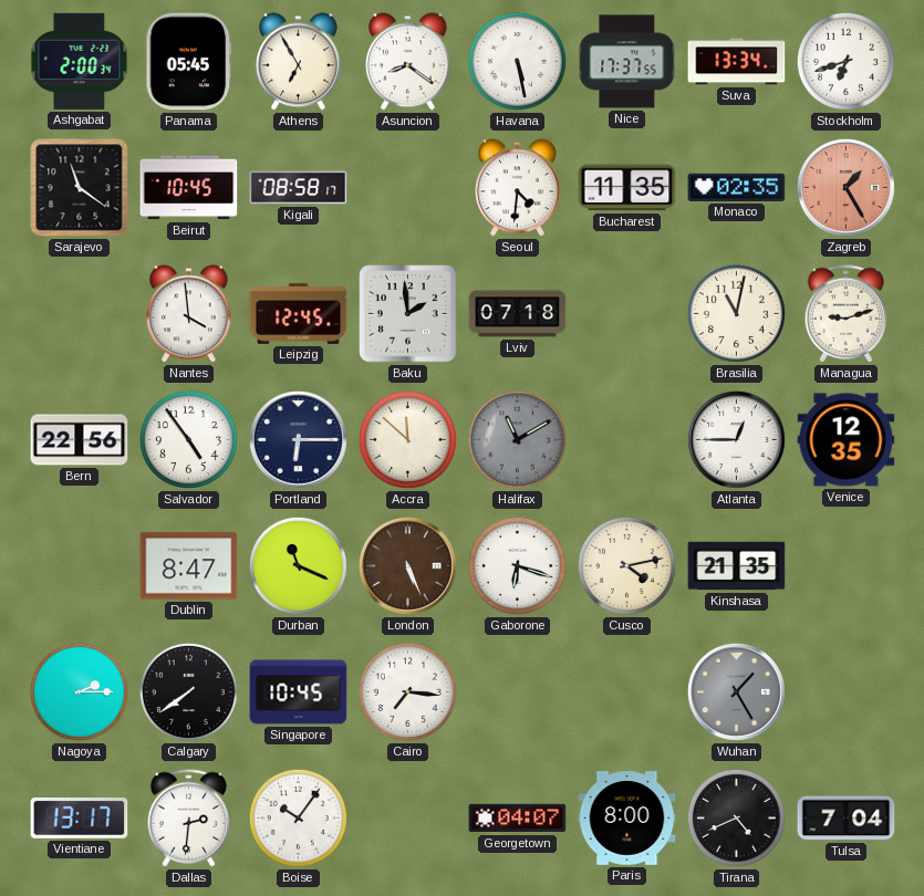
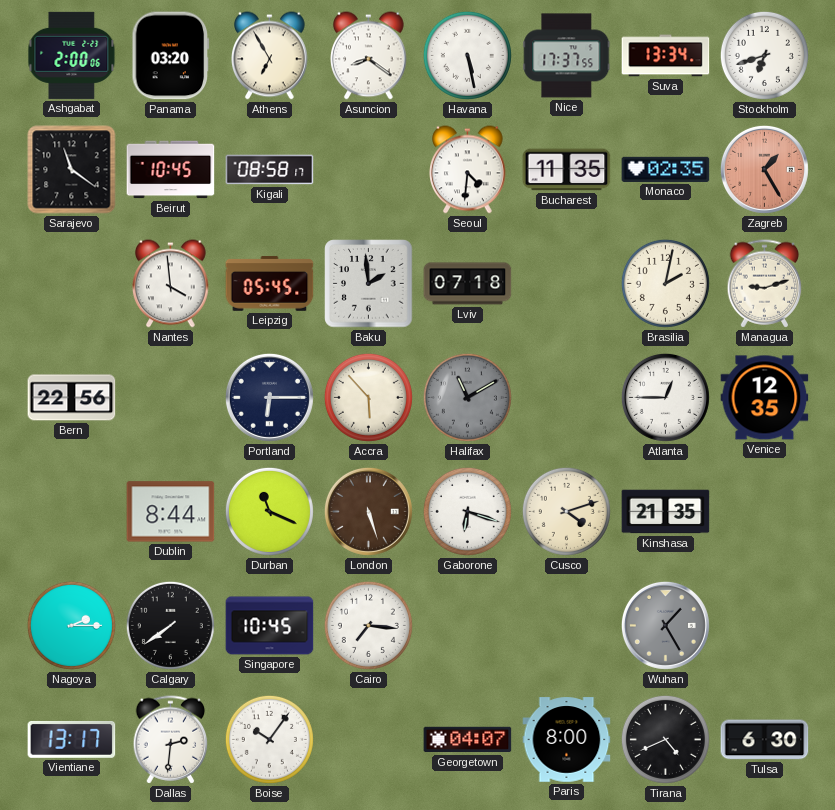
Ashgabat: 2:00:34 -> 2:00:06 (72, 55)
Panama: 05:45 -> 03:20 (171, 56)
Leipzig: 12:45 -> 05:45 (270, 284)
Brasilia: 11:02 -> 2:02 (665, 283)
Salvador: 4:54 -> none (188, 439)
Accra: 11:52 -> 5:53 (368, 397)
Dublin: 8:47 -> 8:44 (171, 512)
London: 5:26 -> 5:27 (368, 511)
Cusco: 4:13 -> 4:12 (566, 511)
Tulsa: 7:04 -> 6:30 (765, 740)
